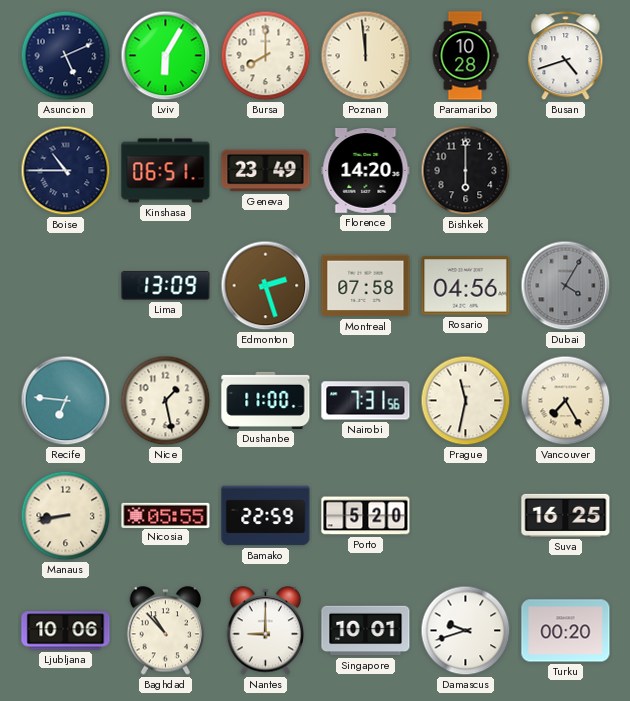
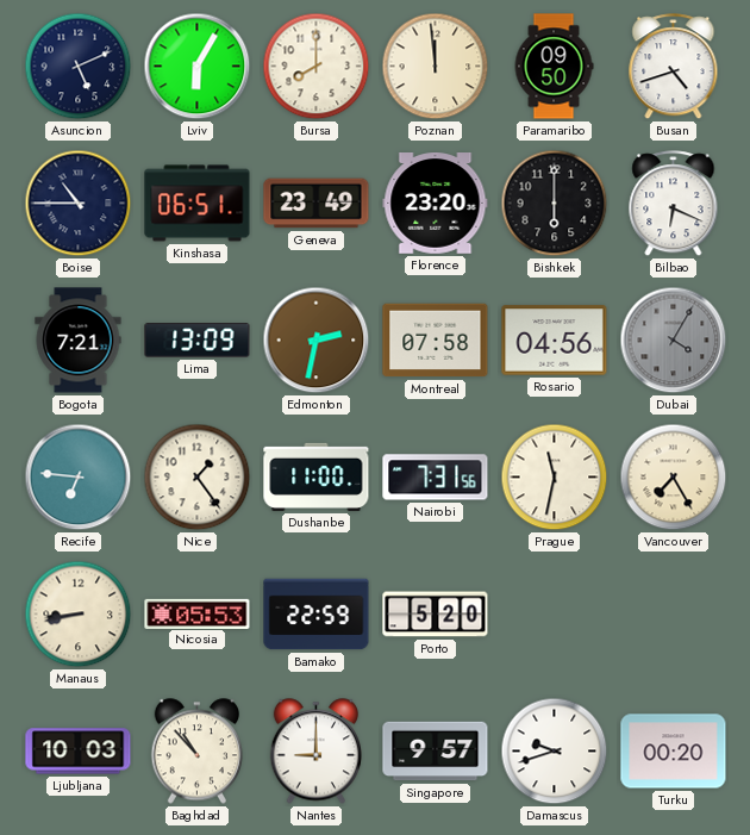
Paramaribo: 10:28 -> 09:50 (554, 67)
Florence: 14:20 -> 23:20 (436, 204)
Bilbao: none -> 6:19 (674, 204)
Bogota: none -> 7:21 (79, 341)
Edmonton: 2:27 -> 2:32 (317, 341)
Nice: 1:28 -> 1:24 (198, 478)
Nicosia: 05:55 -> 05:53 (198, 613)
Suva: 16:25 -> none (566, 515)
Ljubljana: 10:06 -> 10:03 (79, 752)
Singapore: 10:01 -> 9:57 (436, 752)
